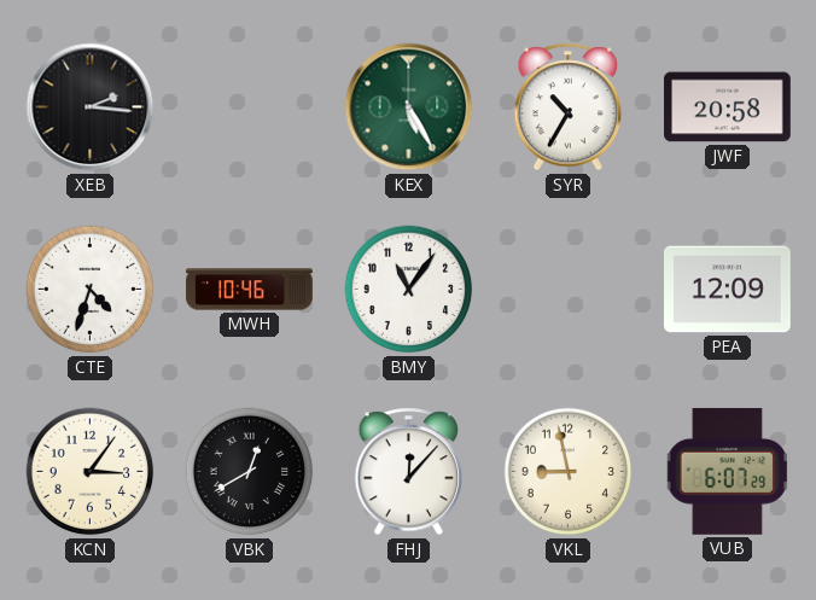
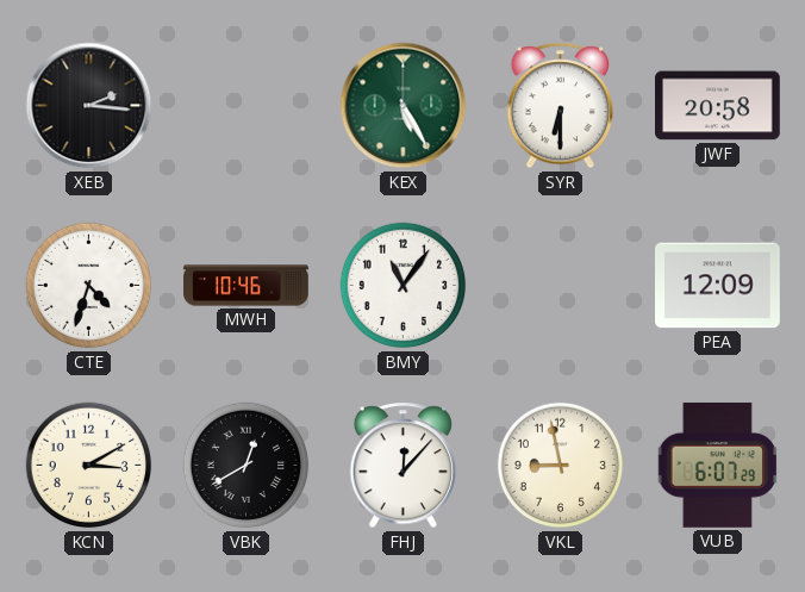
SYR: 10:35 -> 6:30 (561, 106)
KCN: 3:06 -> 3:10 (89, 466)
